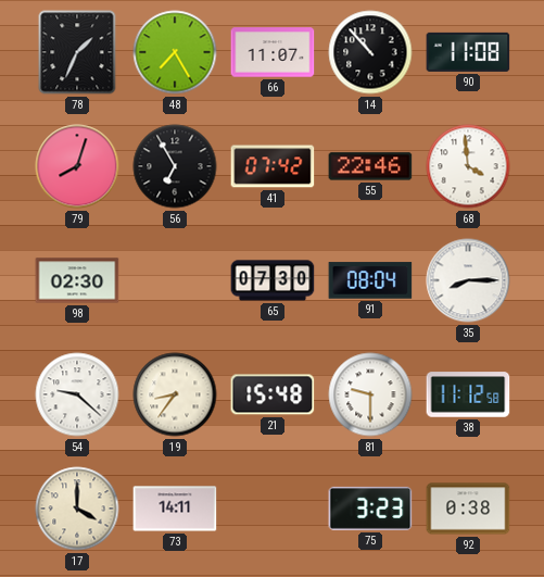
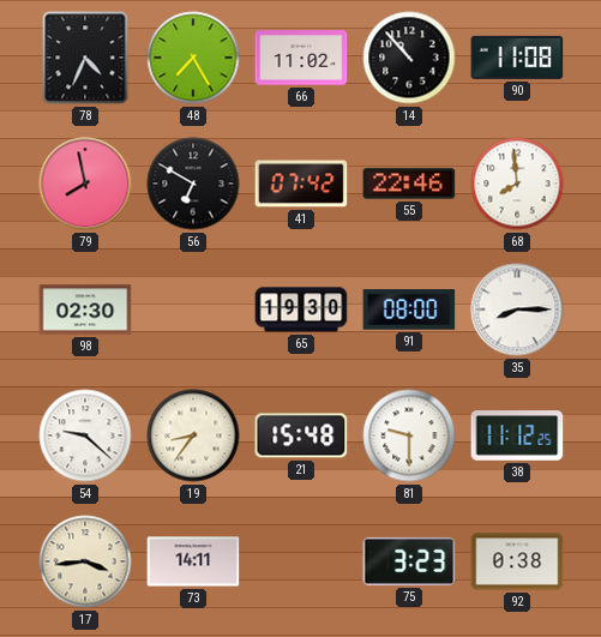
78: 1:34 -> 4:34 (85, 58)
66: 11:07 -> 11:02 (301, 58)
79: 8:03 -> 7:58 (85, 184)
56: 6:55 -> 6:50 (193, 184)
68: 3:59 -> 7:59 (517, 184)
65: 07:30 -> 19:30 (301, 310)
91: 08:04 -> 08:00 (409, 310)
38: 11:12:58 -> 11:12:25 (517, 435)
17: 4:00 -> 3:44 (85, 561)
